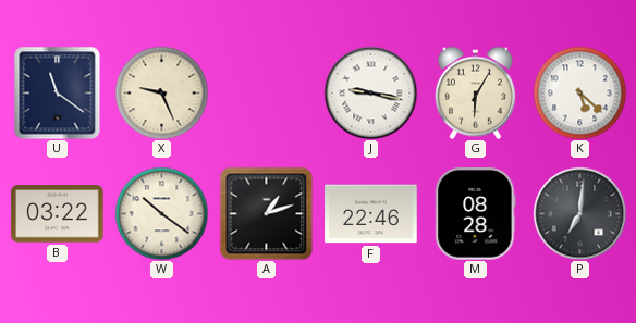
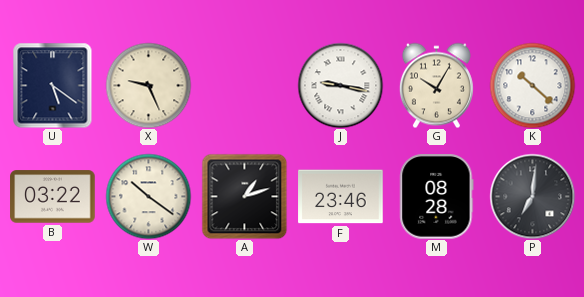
U: 11:21 -> 5:21 (53, 85)
G: 6:05 -> 10:05 (436, 85)
K: 5:22 -> 10:22 (532, 85)
F: 22:46 -> 23:46 (341, 197)
